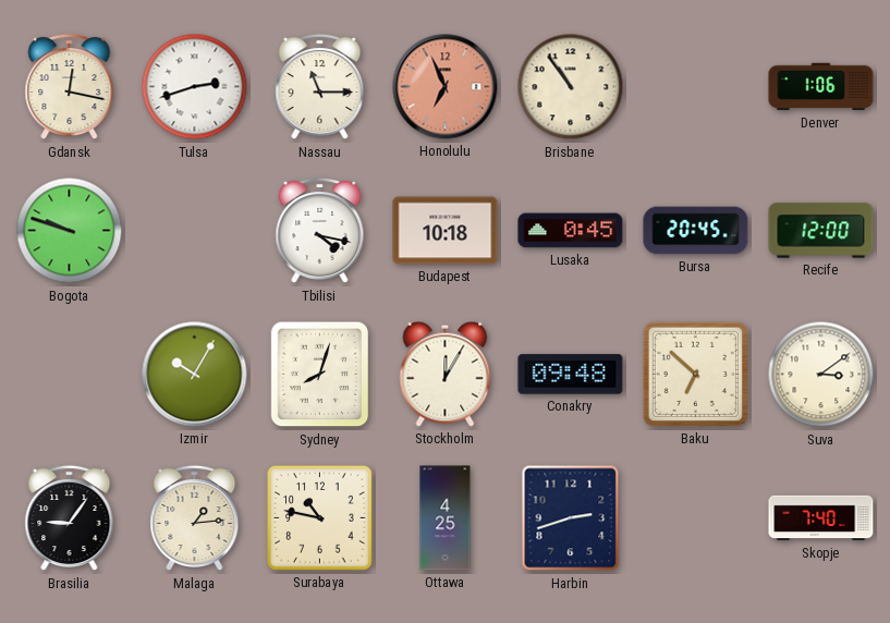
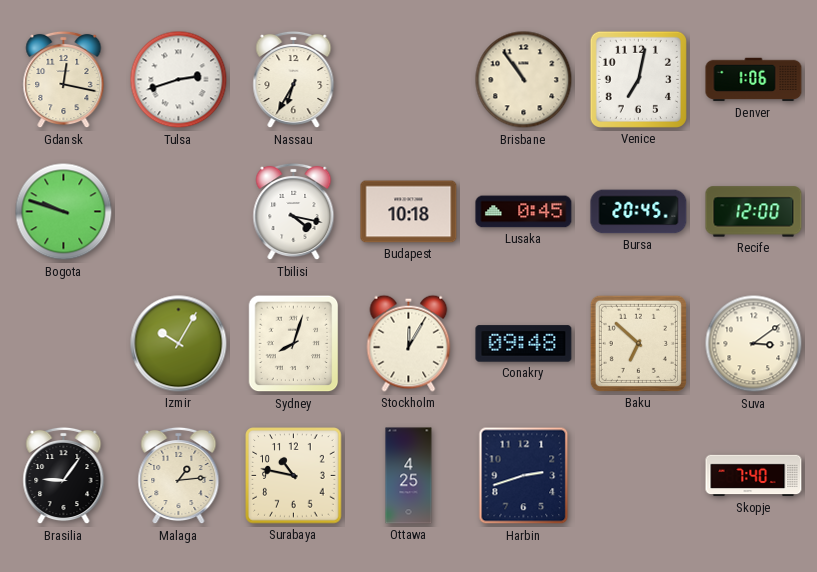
Nassau: 11:15 -> 6:35 (294, 80)
Honolulu: 6:56 -> none (446, 87)
Venice: none -> 7:02 (638, 79)
